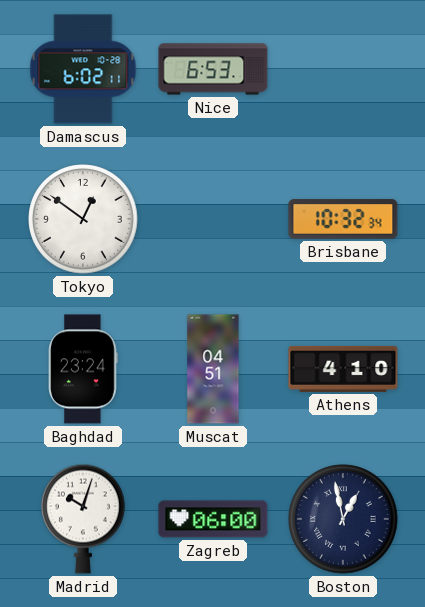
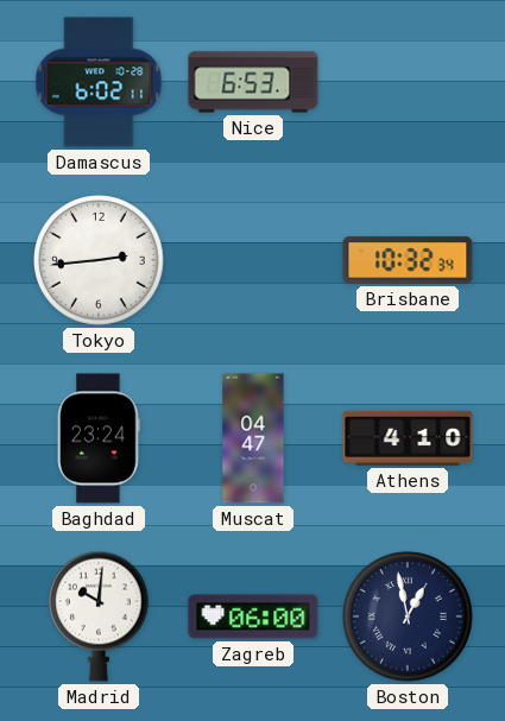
Tokyo: 12:51 -> 2:44 (99, 260)
Muscat: 04:51 -> 04:47 (253, 438)
Madrid: 10:03 -> 10:01 (100, 616)
